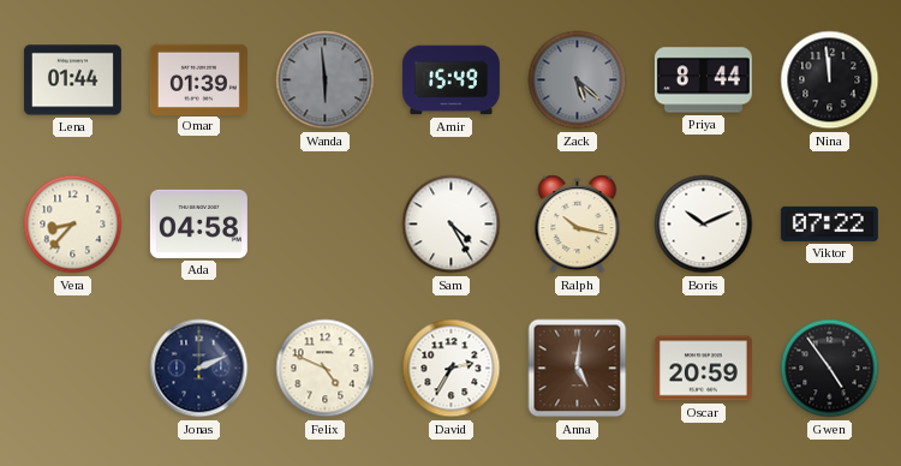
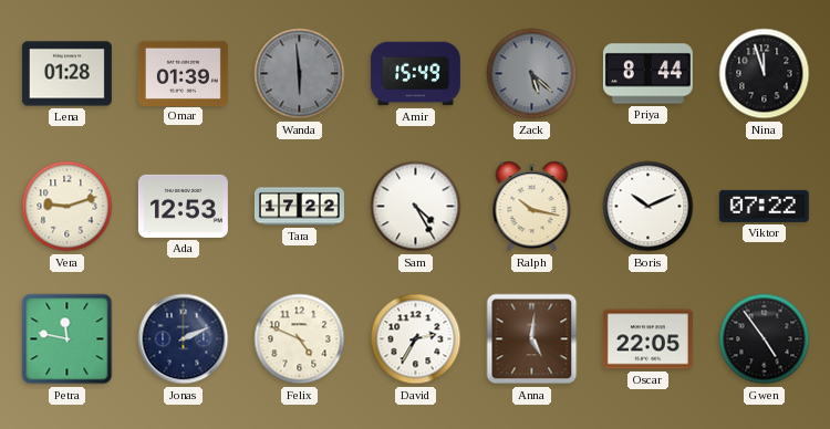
Lena: 01:44 -> 01:28 (66, 74)
Nina: 11:59 -> 11:57 (765, 74)
Vera: 8:37 -> 9:12 (68, 207)
Ada: 04:58 -> 12:53 (183, 206)
Tara: none -> 17:22 (299, 207)
Petra: none -> 11:47 (68, 339)
Oscar: 20:59 -> 22:05 (647, 339)
